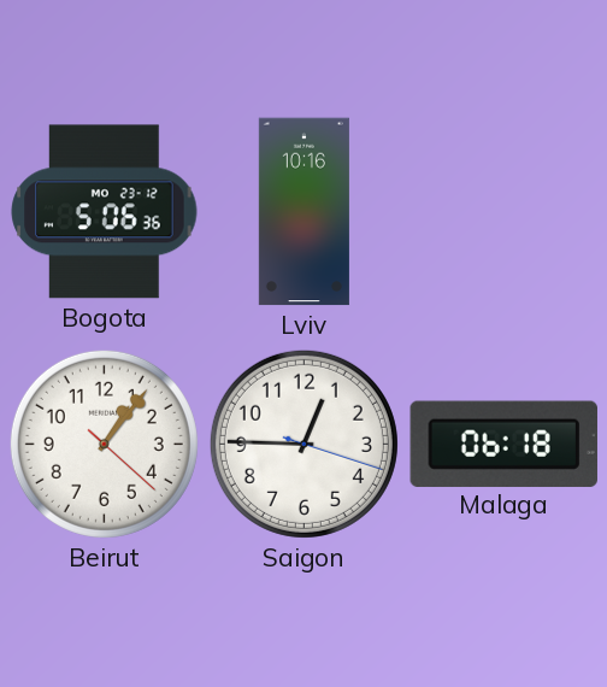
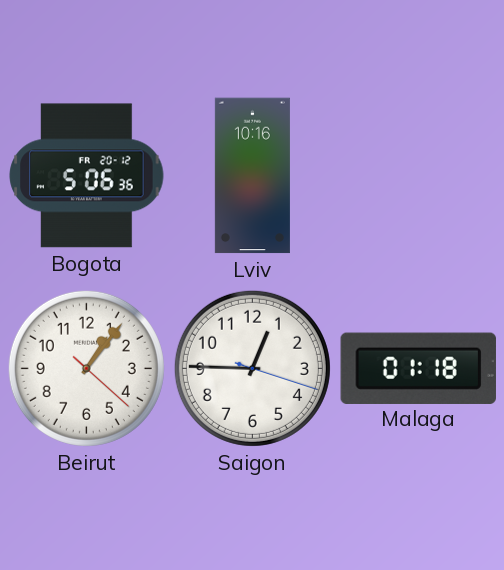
Bogota date: MO 23-12 -> FR 20-12 (87, 176)
Malaga: 06:18 -> 01:18 (418, 368)
